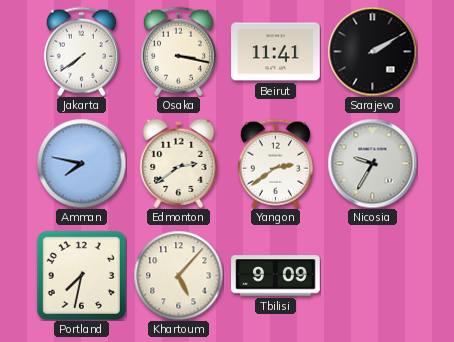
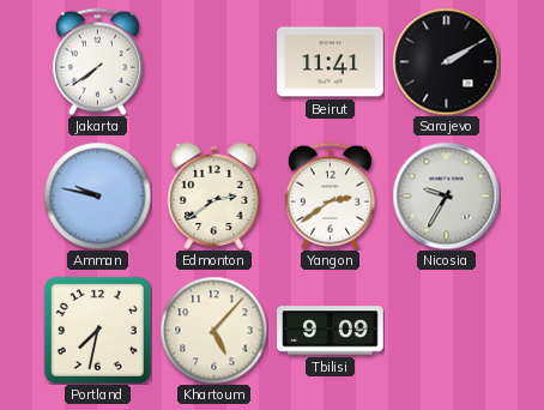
Osaka: 3:17 -> none (178, 51)
Amman: 7:47 -> 9:47 (97, 195)
